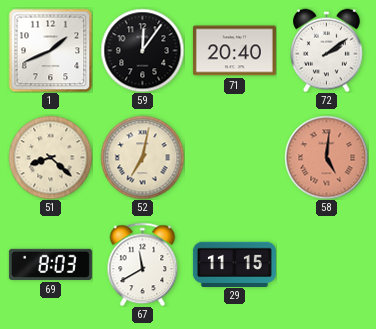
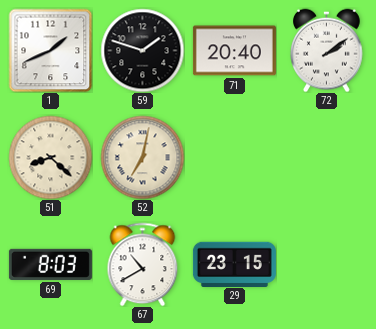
59: 12:06 -> 1:48 (142, 50)
58: 5:01 -> none (326, 157)
67: 11:40 -> 10:40 (143, 264)
29: 11:15 -> 23:15 (234, 264)
